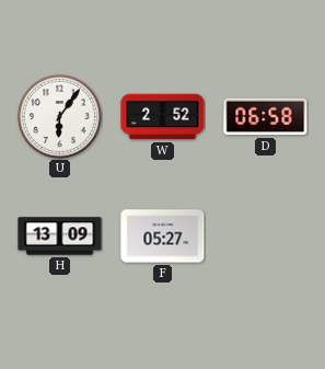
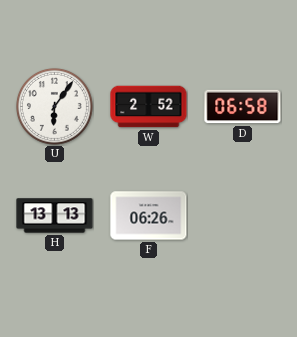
H: 13:09 -> 13:13 (55, 216)
F: 05:27 -> 06:26 (149, 216)
